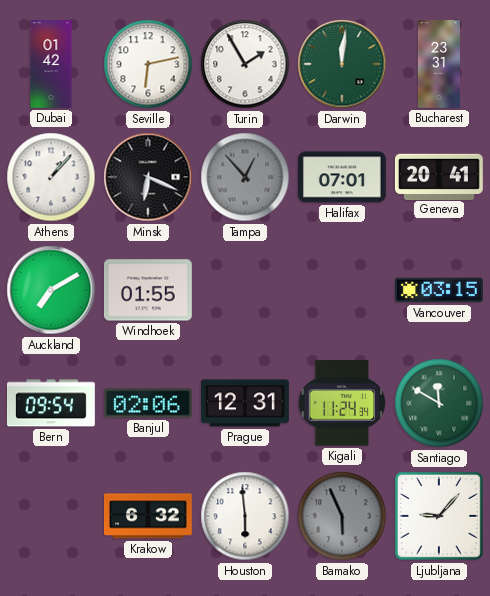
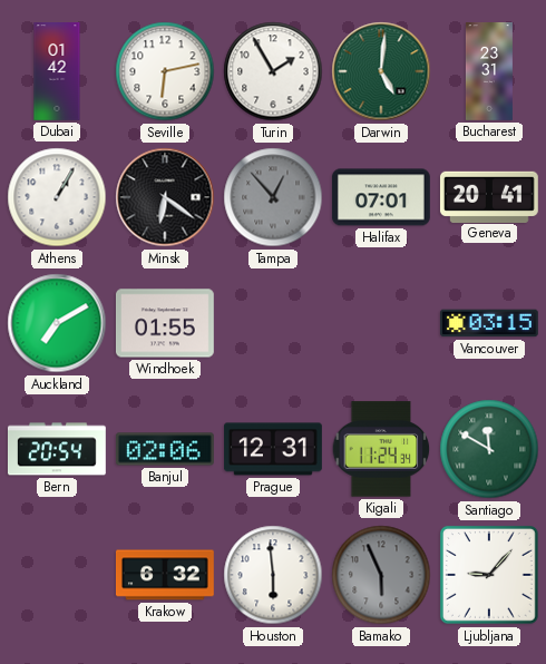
Darwin: 12:01 -> 5:01 (381, 71)
Athens: 1:07 -> 1:05 (57, 197)
Minsk: 6:19 -> 6:21 (165, 197)
Bern: 09:54 -> 20:54 (57, 449)
